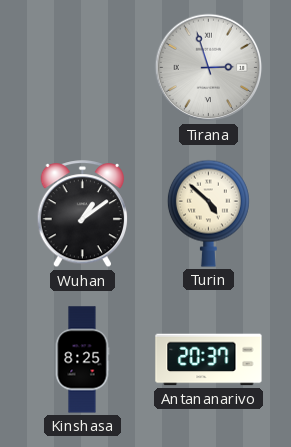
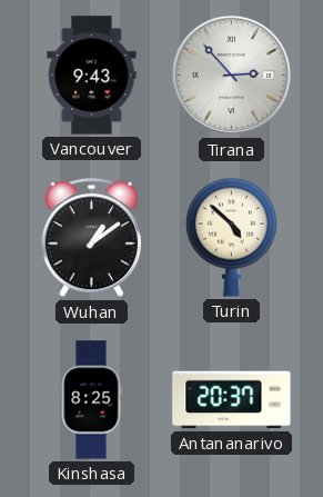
Vancouver: none -> 9:43 (92, 76)
Tirana: 2:57 -> 2:53 (232, 76)
